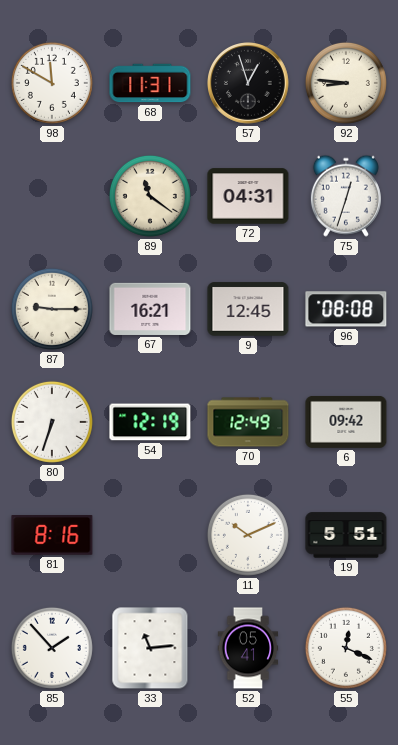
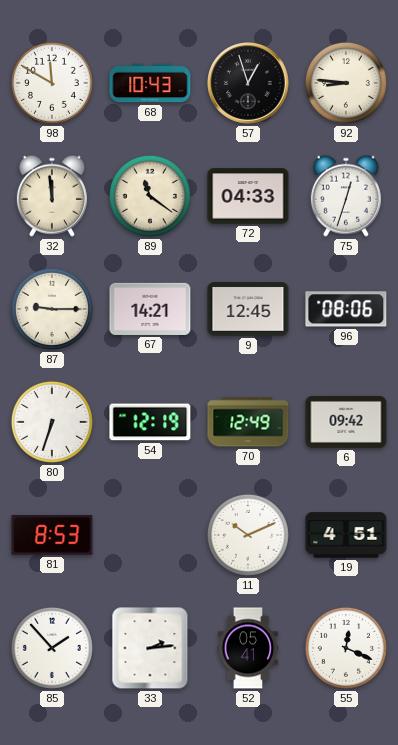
68: 11:31 -> 10:43 (150, 83)
32: none -> 11:59 (52, 196)
72: 04:31 -> 04:33 (248, 196)
67: 16:21 -> 14:21 (150, 309)
96: 08:08 -> 08:06 (346, 309)
81: 8:16 -> 8:53 (52, 536)
19: 5:51 -> 4:51 (346, 535)
33: 11:14 -> 2:14 (150, 648)
